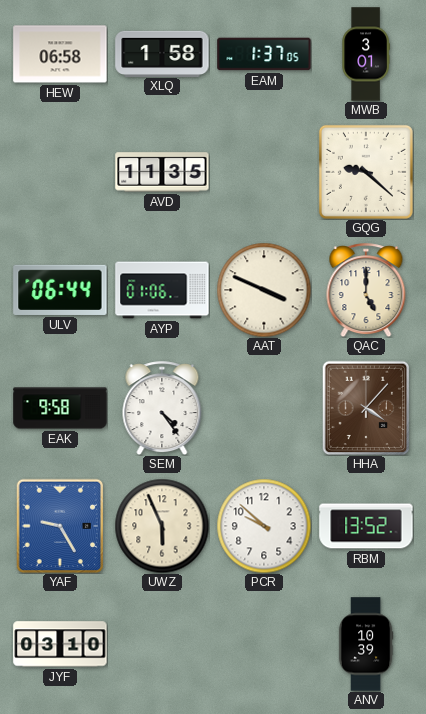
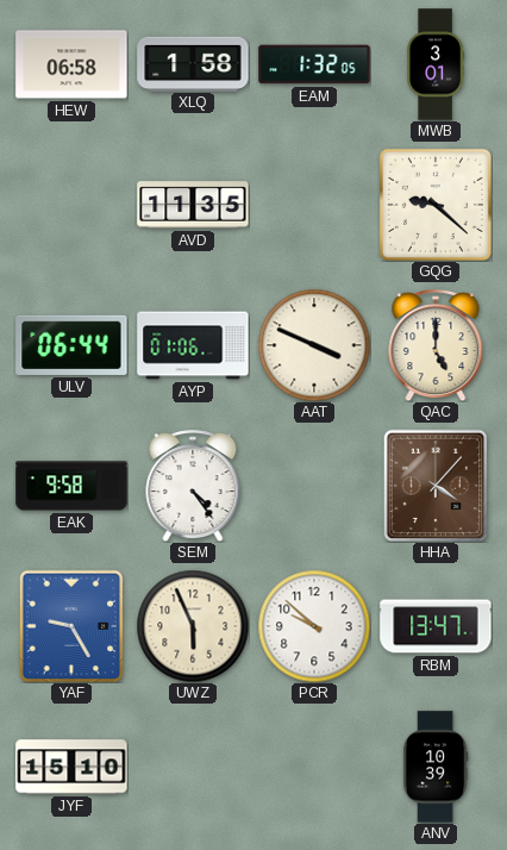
EAM: 1:37 -> 1:32 (314, 64)
RBM: 13:52 -> 13:47 (436, 626)
JYF: 03:10 -> 15:10 (71, 767)
